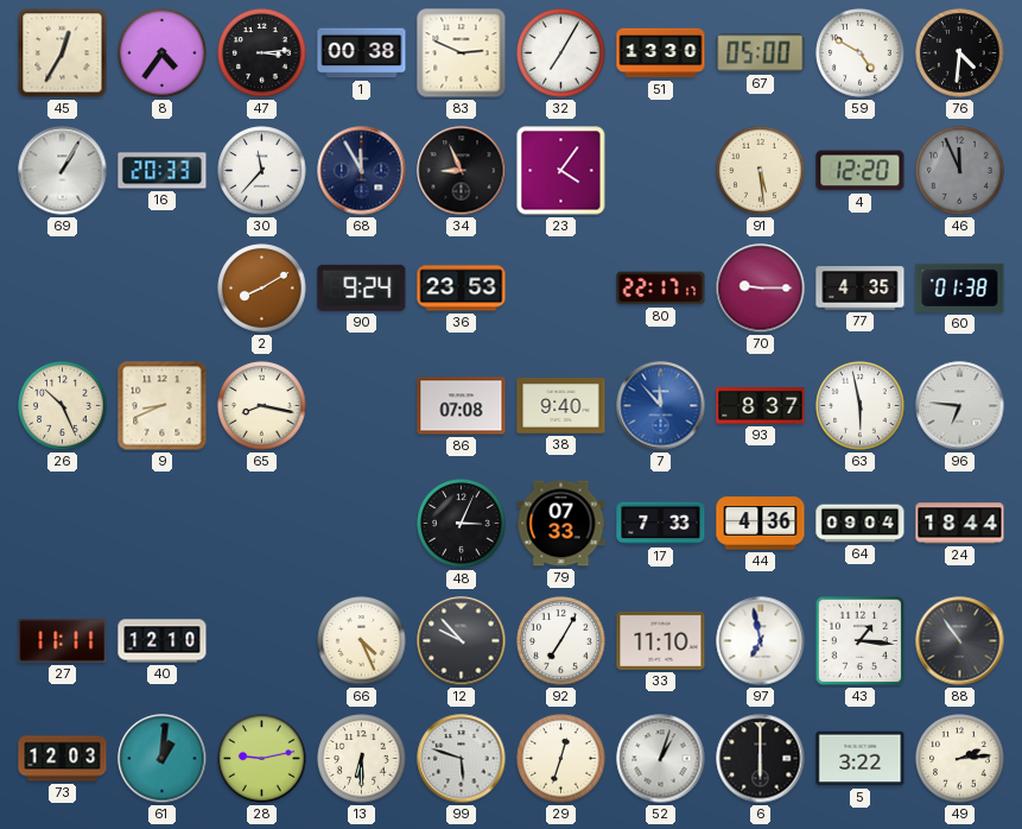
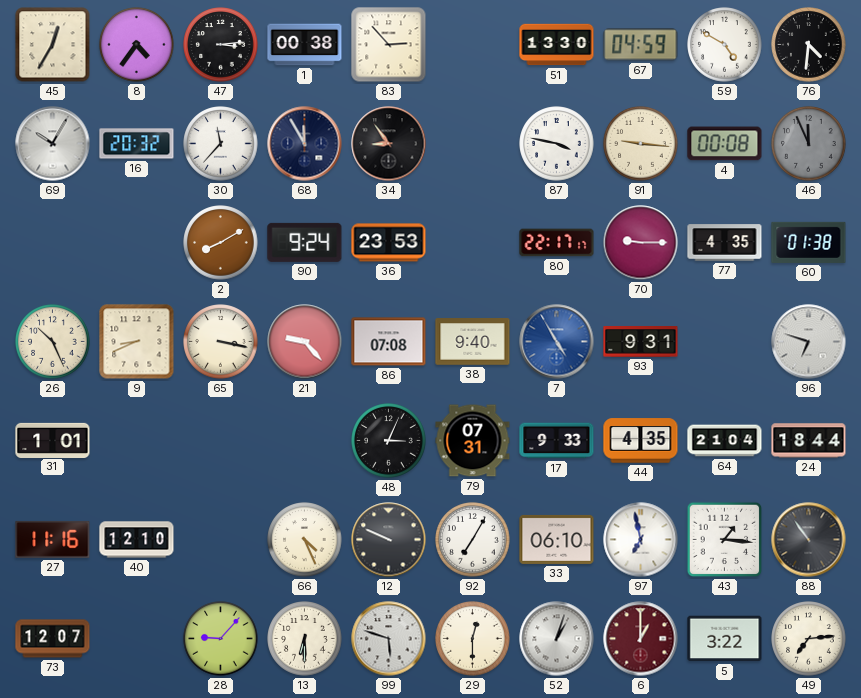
83: 2:49 -> 2:53 (389, 45)
32: 7:05 -> none (561, 53)
67: 05:00 -> 04:59 (641, 45)
69: 1:05 -> 10:05 (53, 144)
16: 20:33 -> 20:32 (137, 144)
34: 8:56 -> 8:54 (389, 144)
23: 4:06 -> none (561, 171)
87: none -> 3:47 (557, 144)
91: 5:29 -> 9:16 (641, 144)
4: 12:20 -> 00:08 (725, 144)
65: 8:17 -> 3:17 (221, 342)
21: none -> 9:23 (305, 342)
7: 11:53 -> 4:55 (557, 342)
93: 8:37 -> 9:31 (641, 342)
63: 5:58 -> none (861, 406)
96: 6:46 -> 6:48 (809, 342)
31: none -> 1:01 (53, 440)
79: 07:33 -> 07:31 (473, 441)
17: 7:33 -> 9:33 (557, 441)
44: 4:36 -> 4:35 (641, 441)
64: 09:04 -> 21:04 (725, 441)
27: 11:11 -> 11:16 (53, 539)
12: 9:53 -> 9:49 (389, 540)
33: 11:10 -> 06:10 (557, 539)
73: 12:03 -> 12:07 (53, 639)
61: 1:01 -> none (163, 759)
28: 9:13 -> 9:07 (221, 639)
29: 12:33 -> 12:30 (473, 639)
6: 6:00 -> 1:00 (641, 639)
6 dial: black -> burgundy (641, 639)
49: 2:14 -> 7:14 (809, 639)
